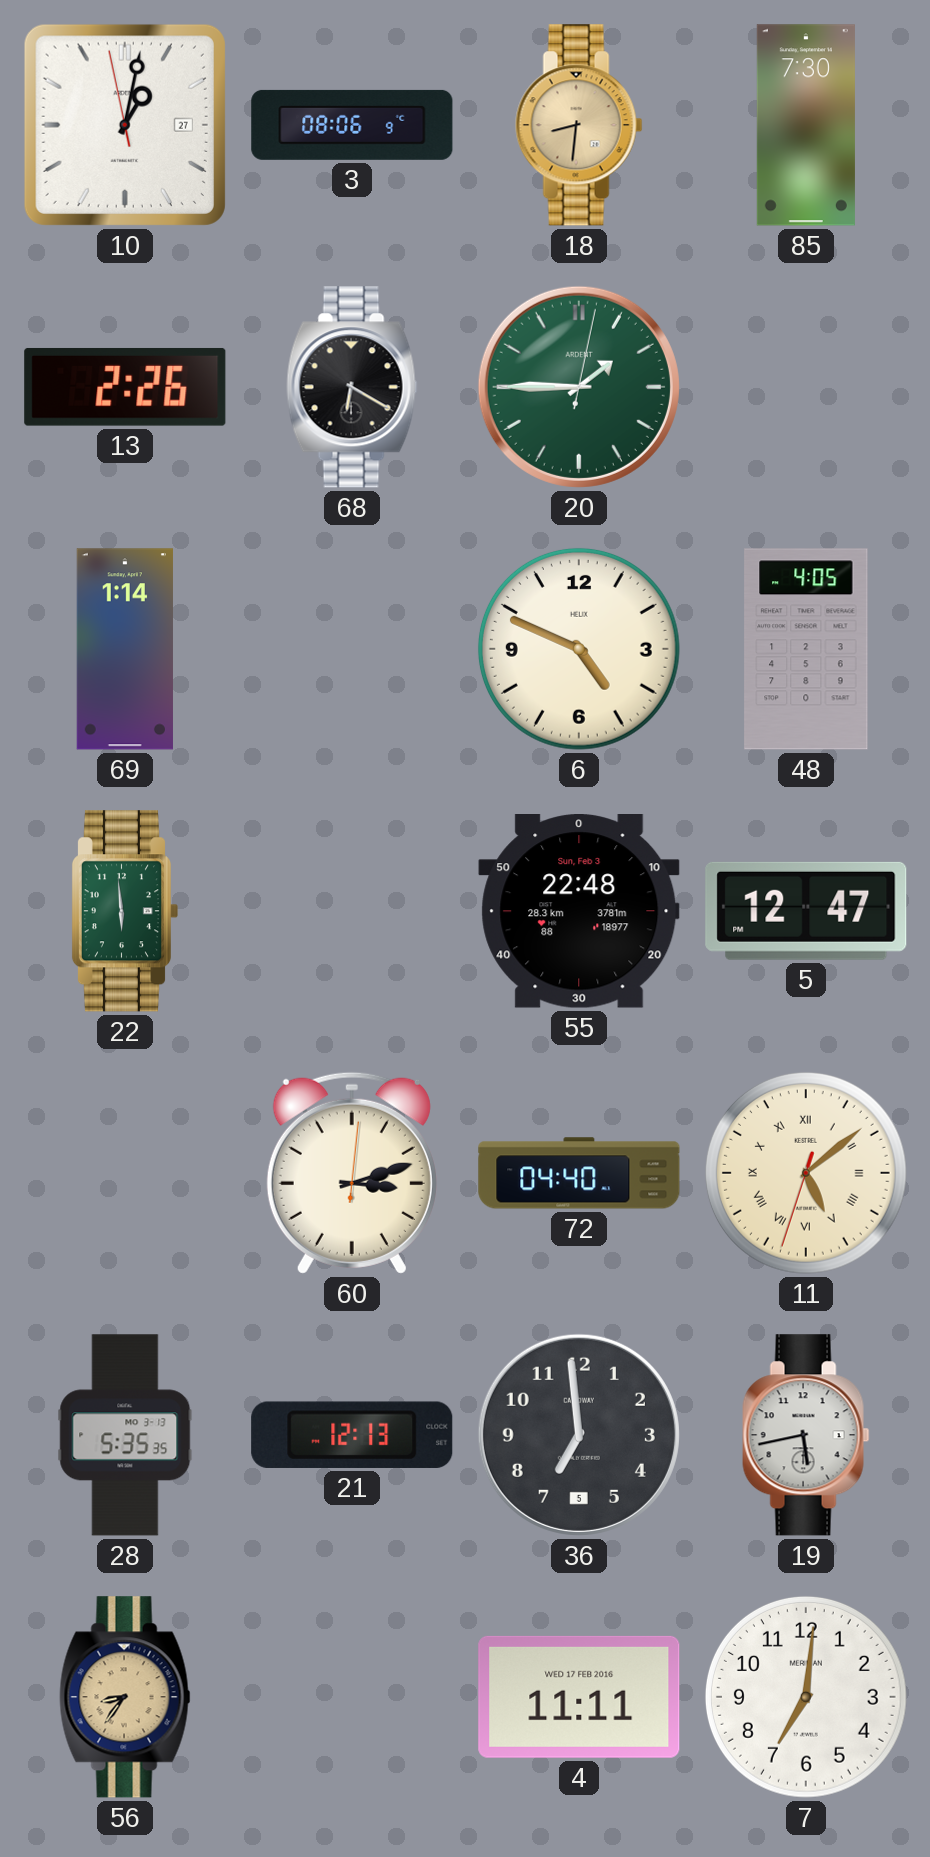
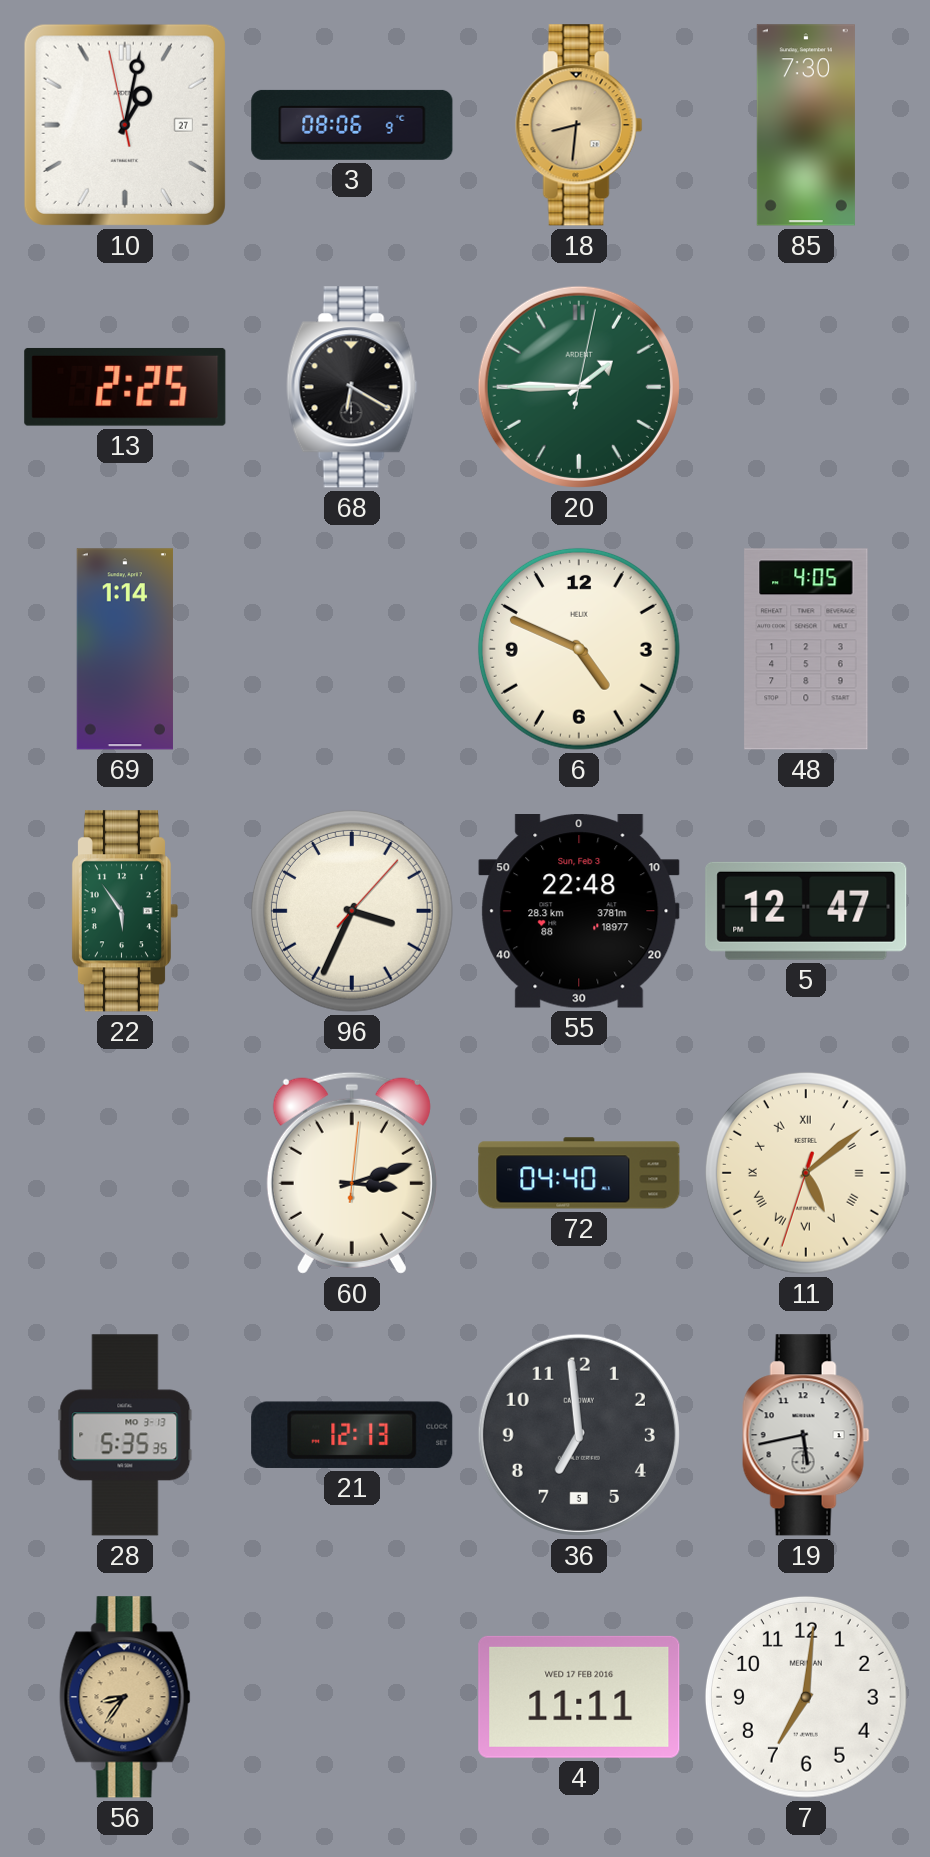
13: 2:26 -> 2:25 (125, 387)
22: 5:59 -> 5:54 (124, 911)
96: none -> 3:34 (352, 911)
